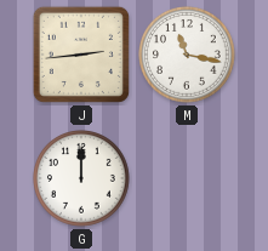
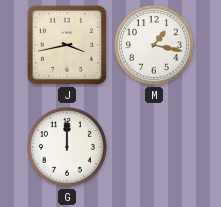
J: 2:44 -> 3:43 (67, 45)
M: 11:17 -> 1:17 (155, 46)
